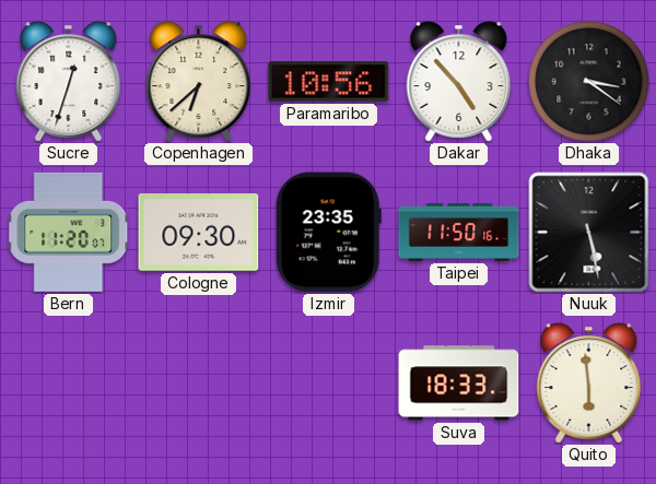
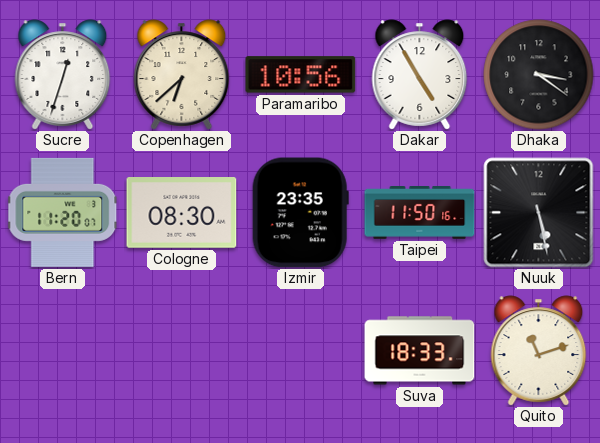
Dakar: 4:53 -> 4:55 (420, 75)
Cologne: 09:30 -> 08:30 (182, 213)
Quito: 5:59 -> 11:12 (539, 351)
